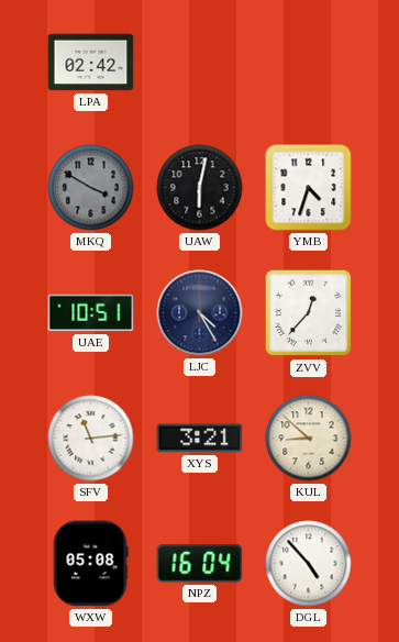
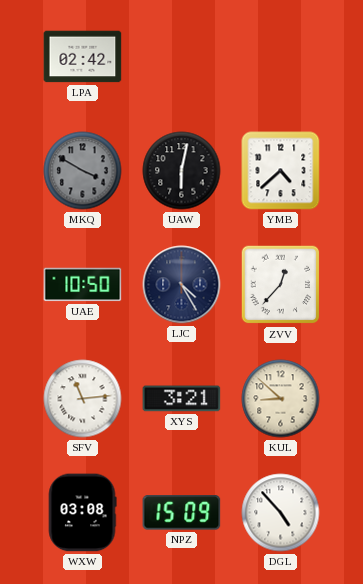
YMB: 4:33 -> 4:38 (281, 171)
UAE: 10:51 -> 10:50 (83, 285)
WXW: 05:08 -> 03:08 (82, 513)
NPZ: 16:04 -> 15:09 (182, 513)
